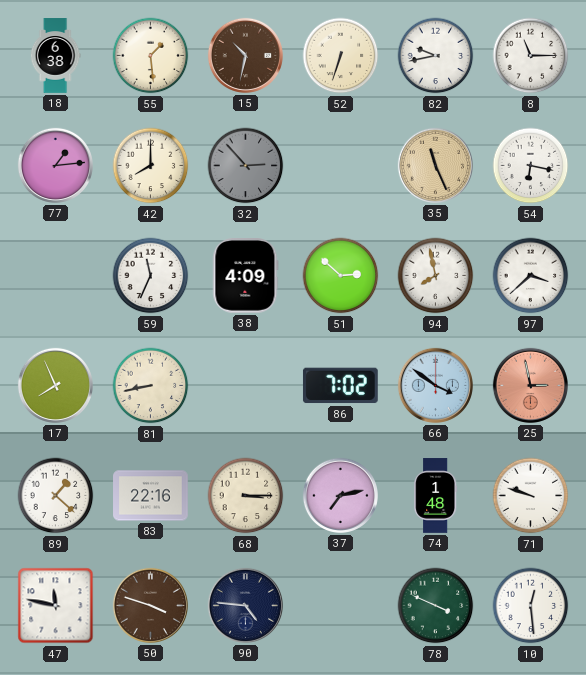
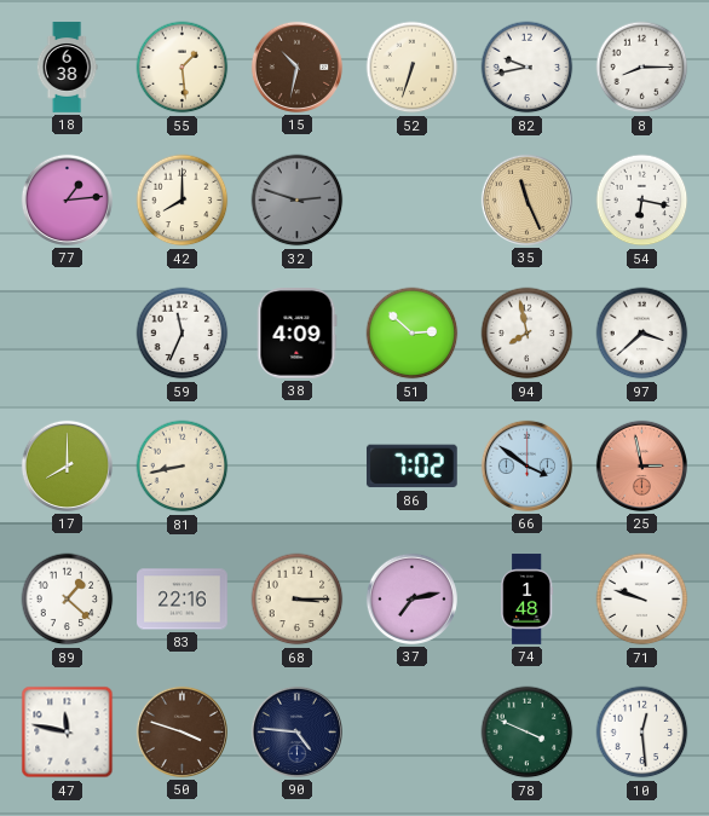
8: 11:15 -> 8:15 (642, 68)
32: 2:53 -> 2:48 (298, 201)
17: 7:56 -> 8:00 (67, 465)
